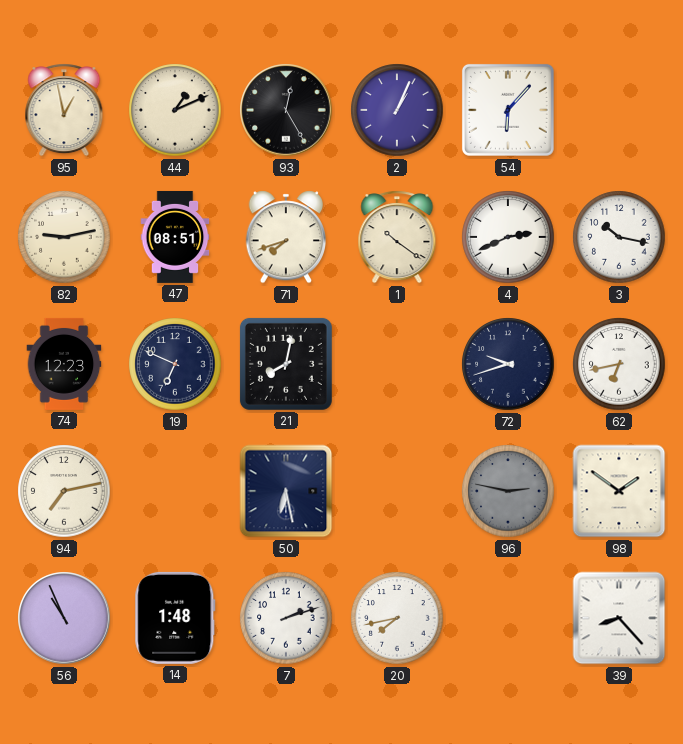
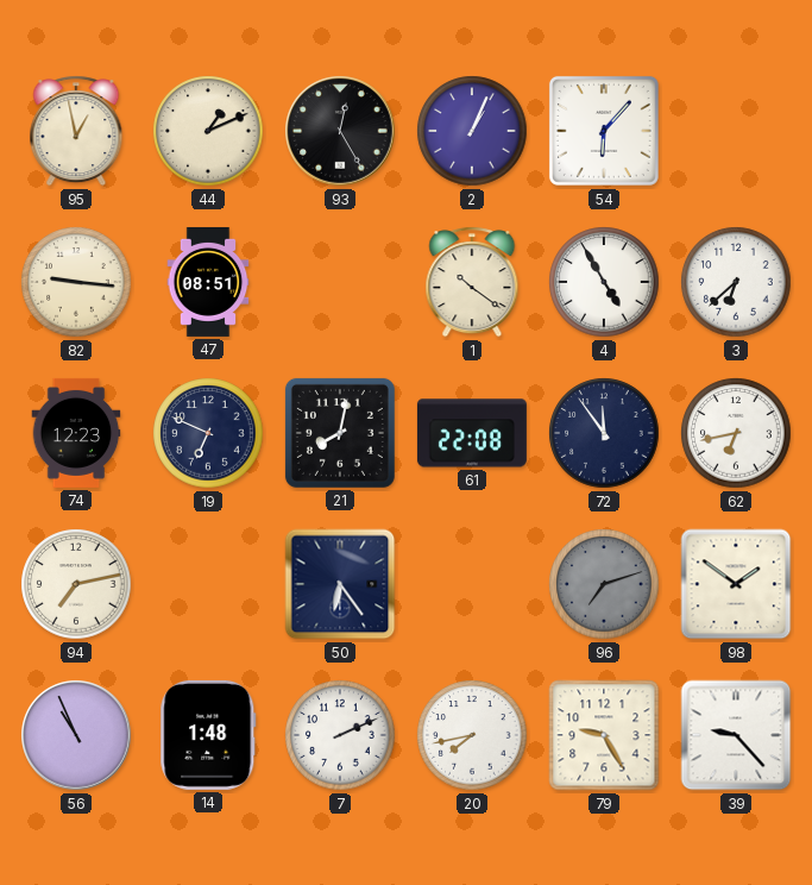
82: 9:13 -> 9:16 (76, 282)
71: 7:42 -> none (285, 237)
4: 2:41 -> 4:55 (604, 282)
3: 10:17 -> 6:38 (736, 282)
61: none -> 22:08 (472, 433)
72: 9:42 -> 11:54 (604, 433)
50: 6:28 -> 6:24 (340, 584)
96: 2:47 -> 7:12 (604, 584)
7: 2:12 -> 2:11 (340, 735)
79: none -> 9:25 (604, 735)
39: 8:23 -> 9:23 (736, 735)
